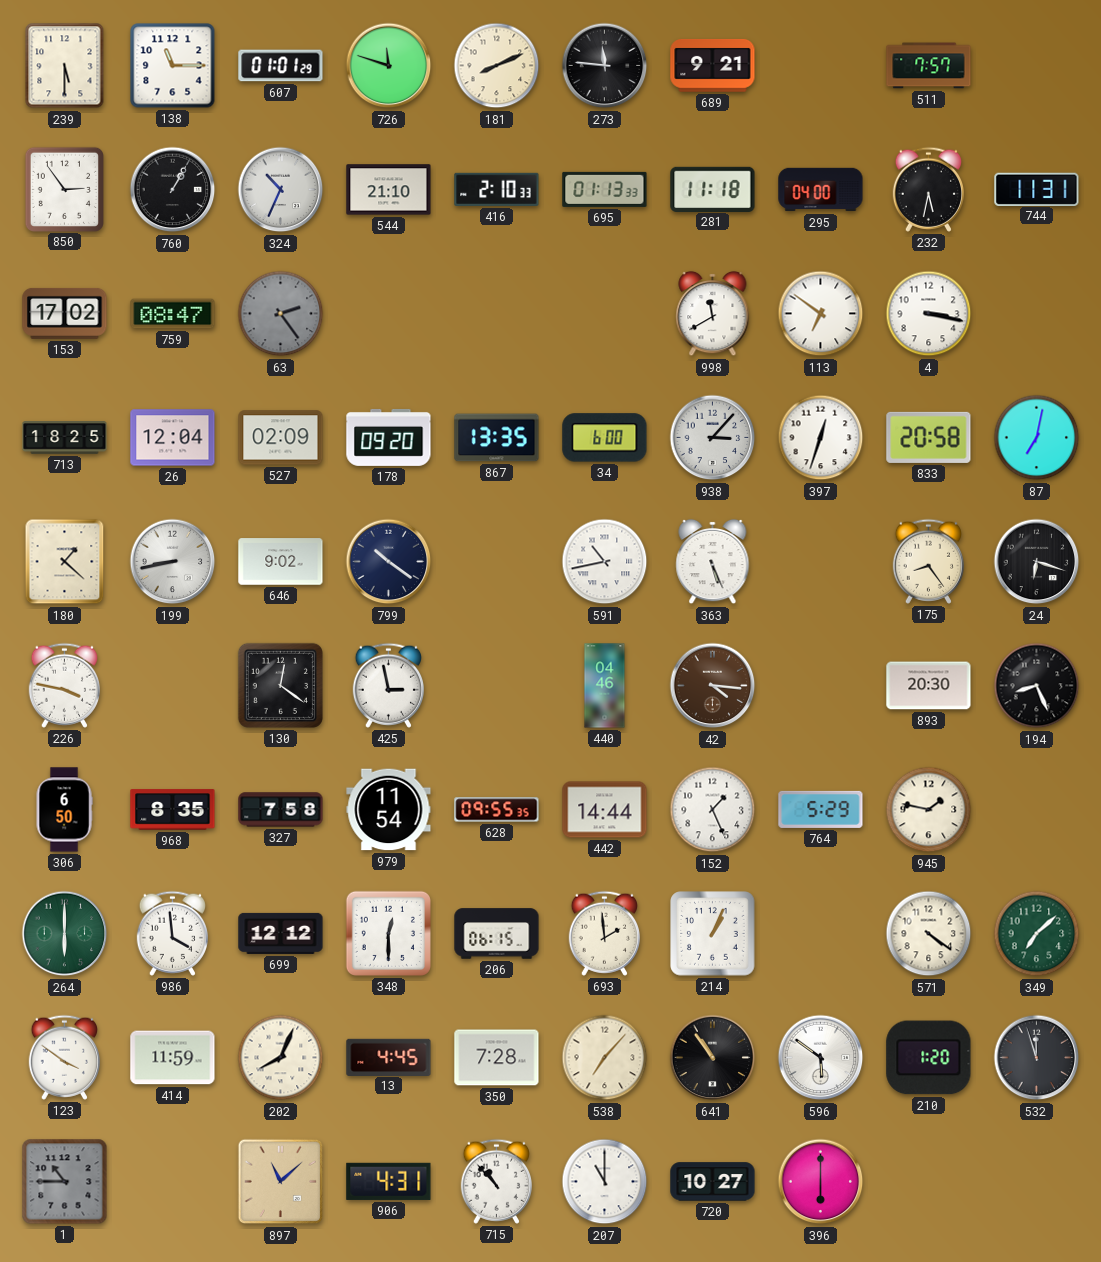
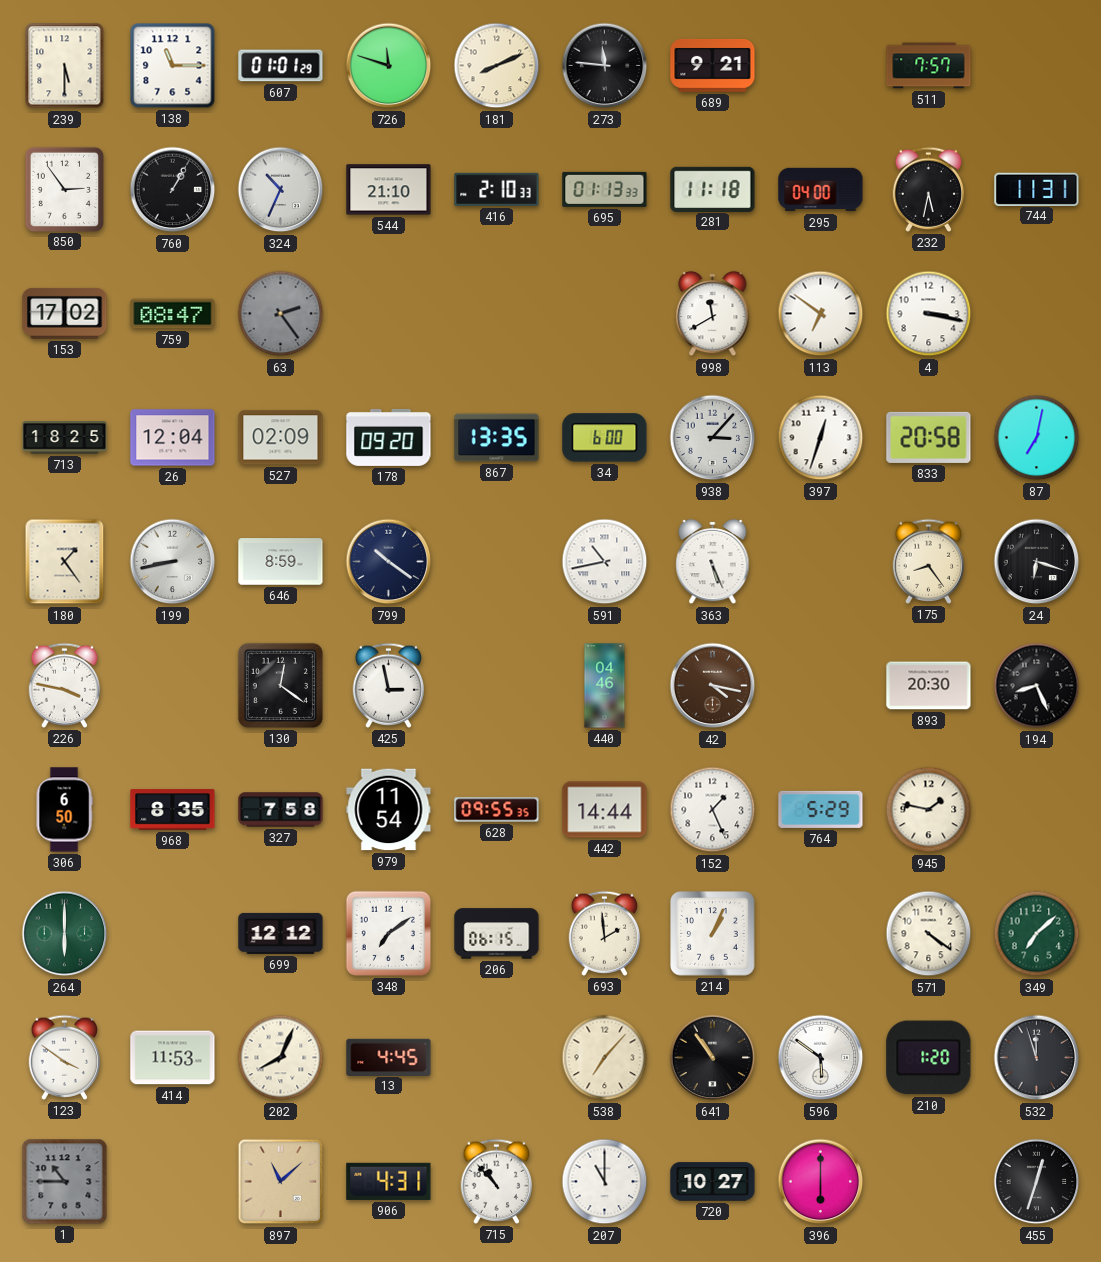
180: 1:22 -> 1:24 (65, 562)
646: 9:02 -> 8:59 (281, 562)
42: 4:16 -> 4:17 (713, 686)
986: 3:59 -> none (172, 933)
348: 12:30 -> 7:09 (388, 933)
414: 11:59 -> 11:53 (173, 1058)
350: 7:28 -> none (497, 1058)
455: none -> 12:33 (1037, 1182)
